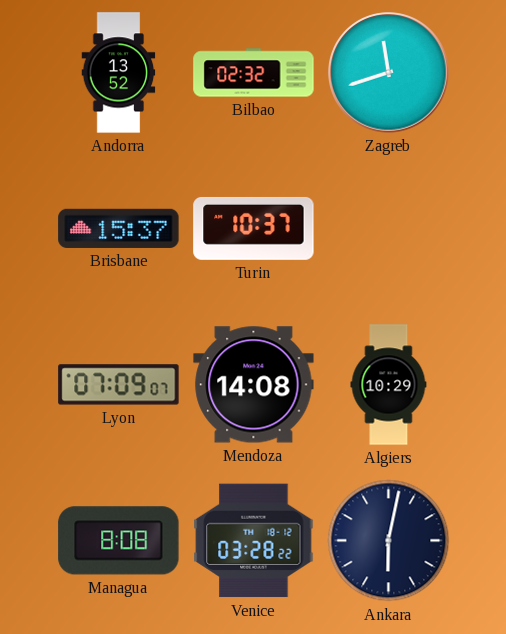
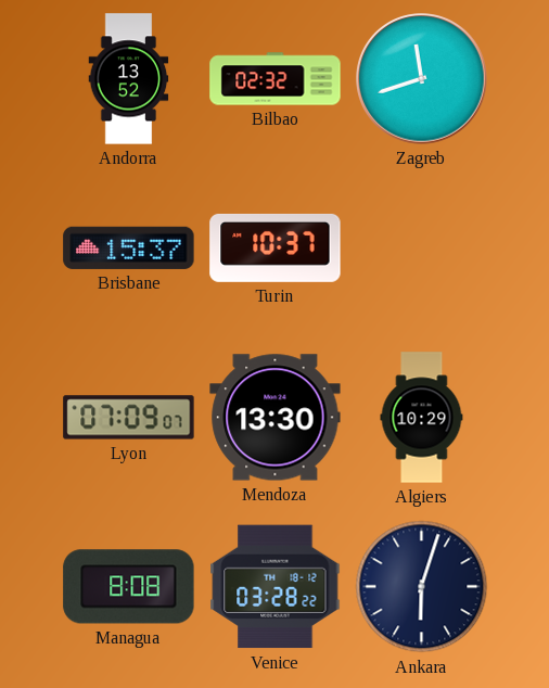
Mendoza: 14:08 -> 13:30 (276, 418)
Ankara: 6:02 -> 6:03 (422, 587)
